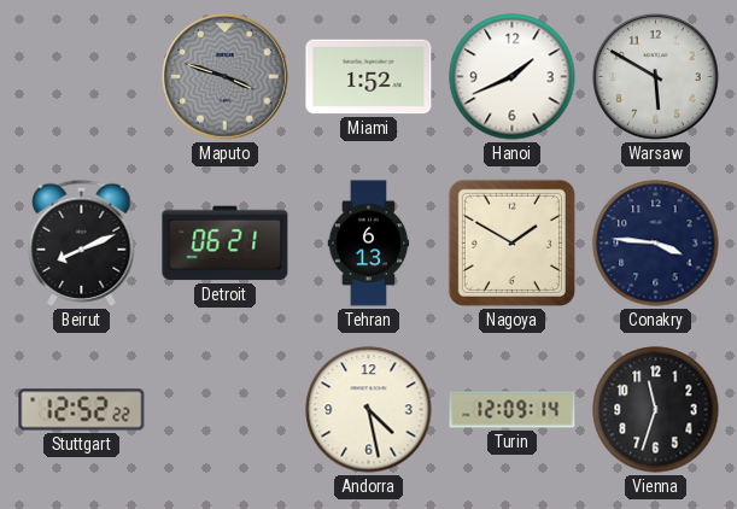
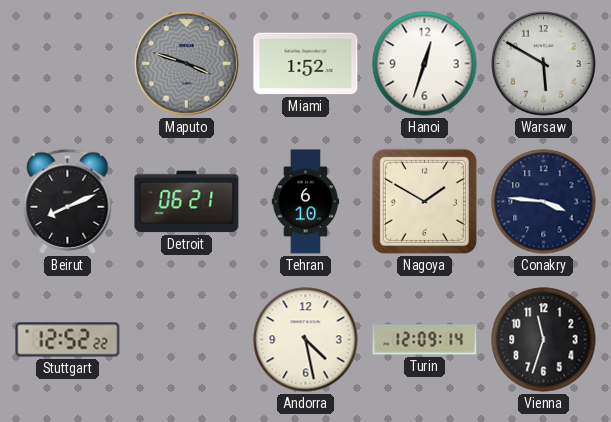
Hanoi: 1:41 -> 12:33 (425, 64)
Tehran: 6:13 -> 6:10 (306, 202)
